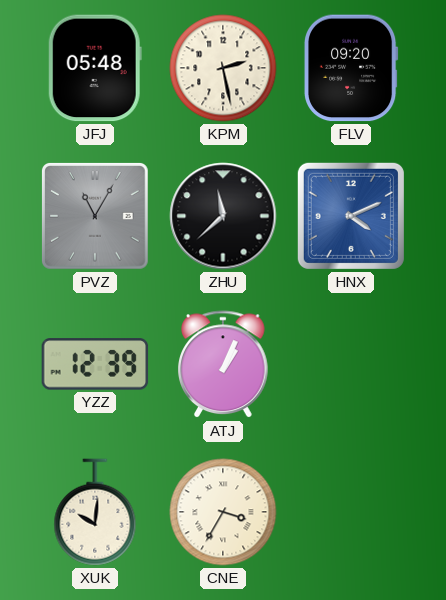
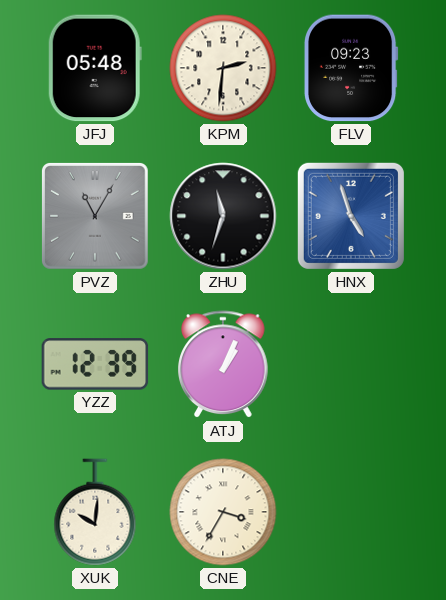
KPM: 2:28 -> 2:31 (223, 68)
FLV: 09:20 -> 09:23 (351, 68)
ZHU: 11:38 -> 11:33 (223, 216)
HNX: 4:11 -> 4:57 (351, 216)
